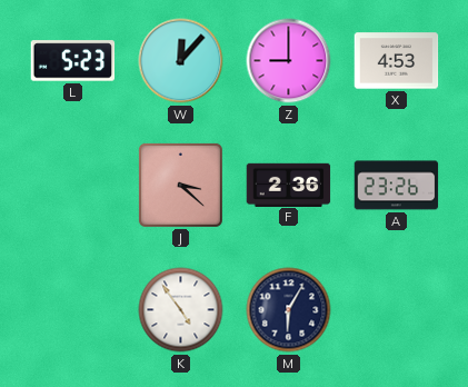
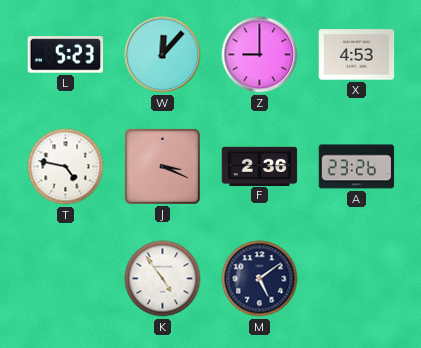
T: none -> 4:47 (66, 167)
J: 3:22 -> 3:19 (162, 166)
M: 6:05 -> 5:09 (260, 279)
